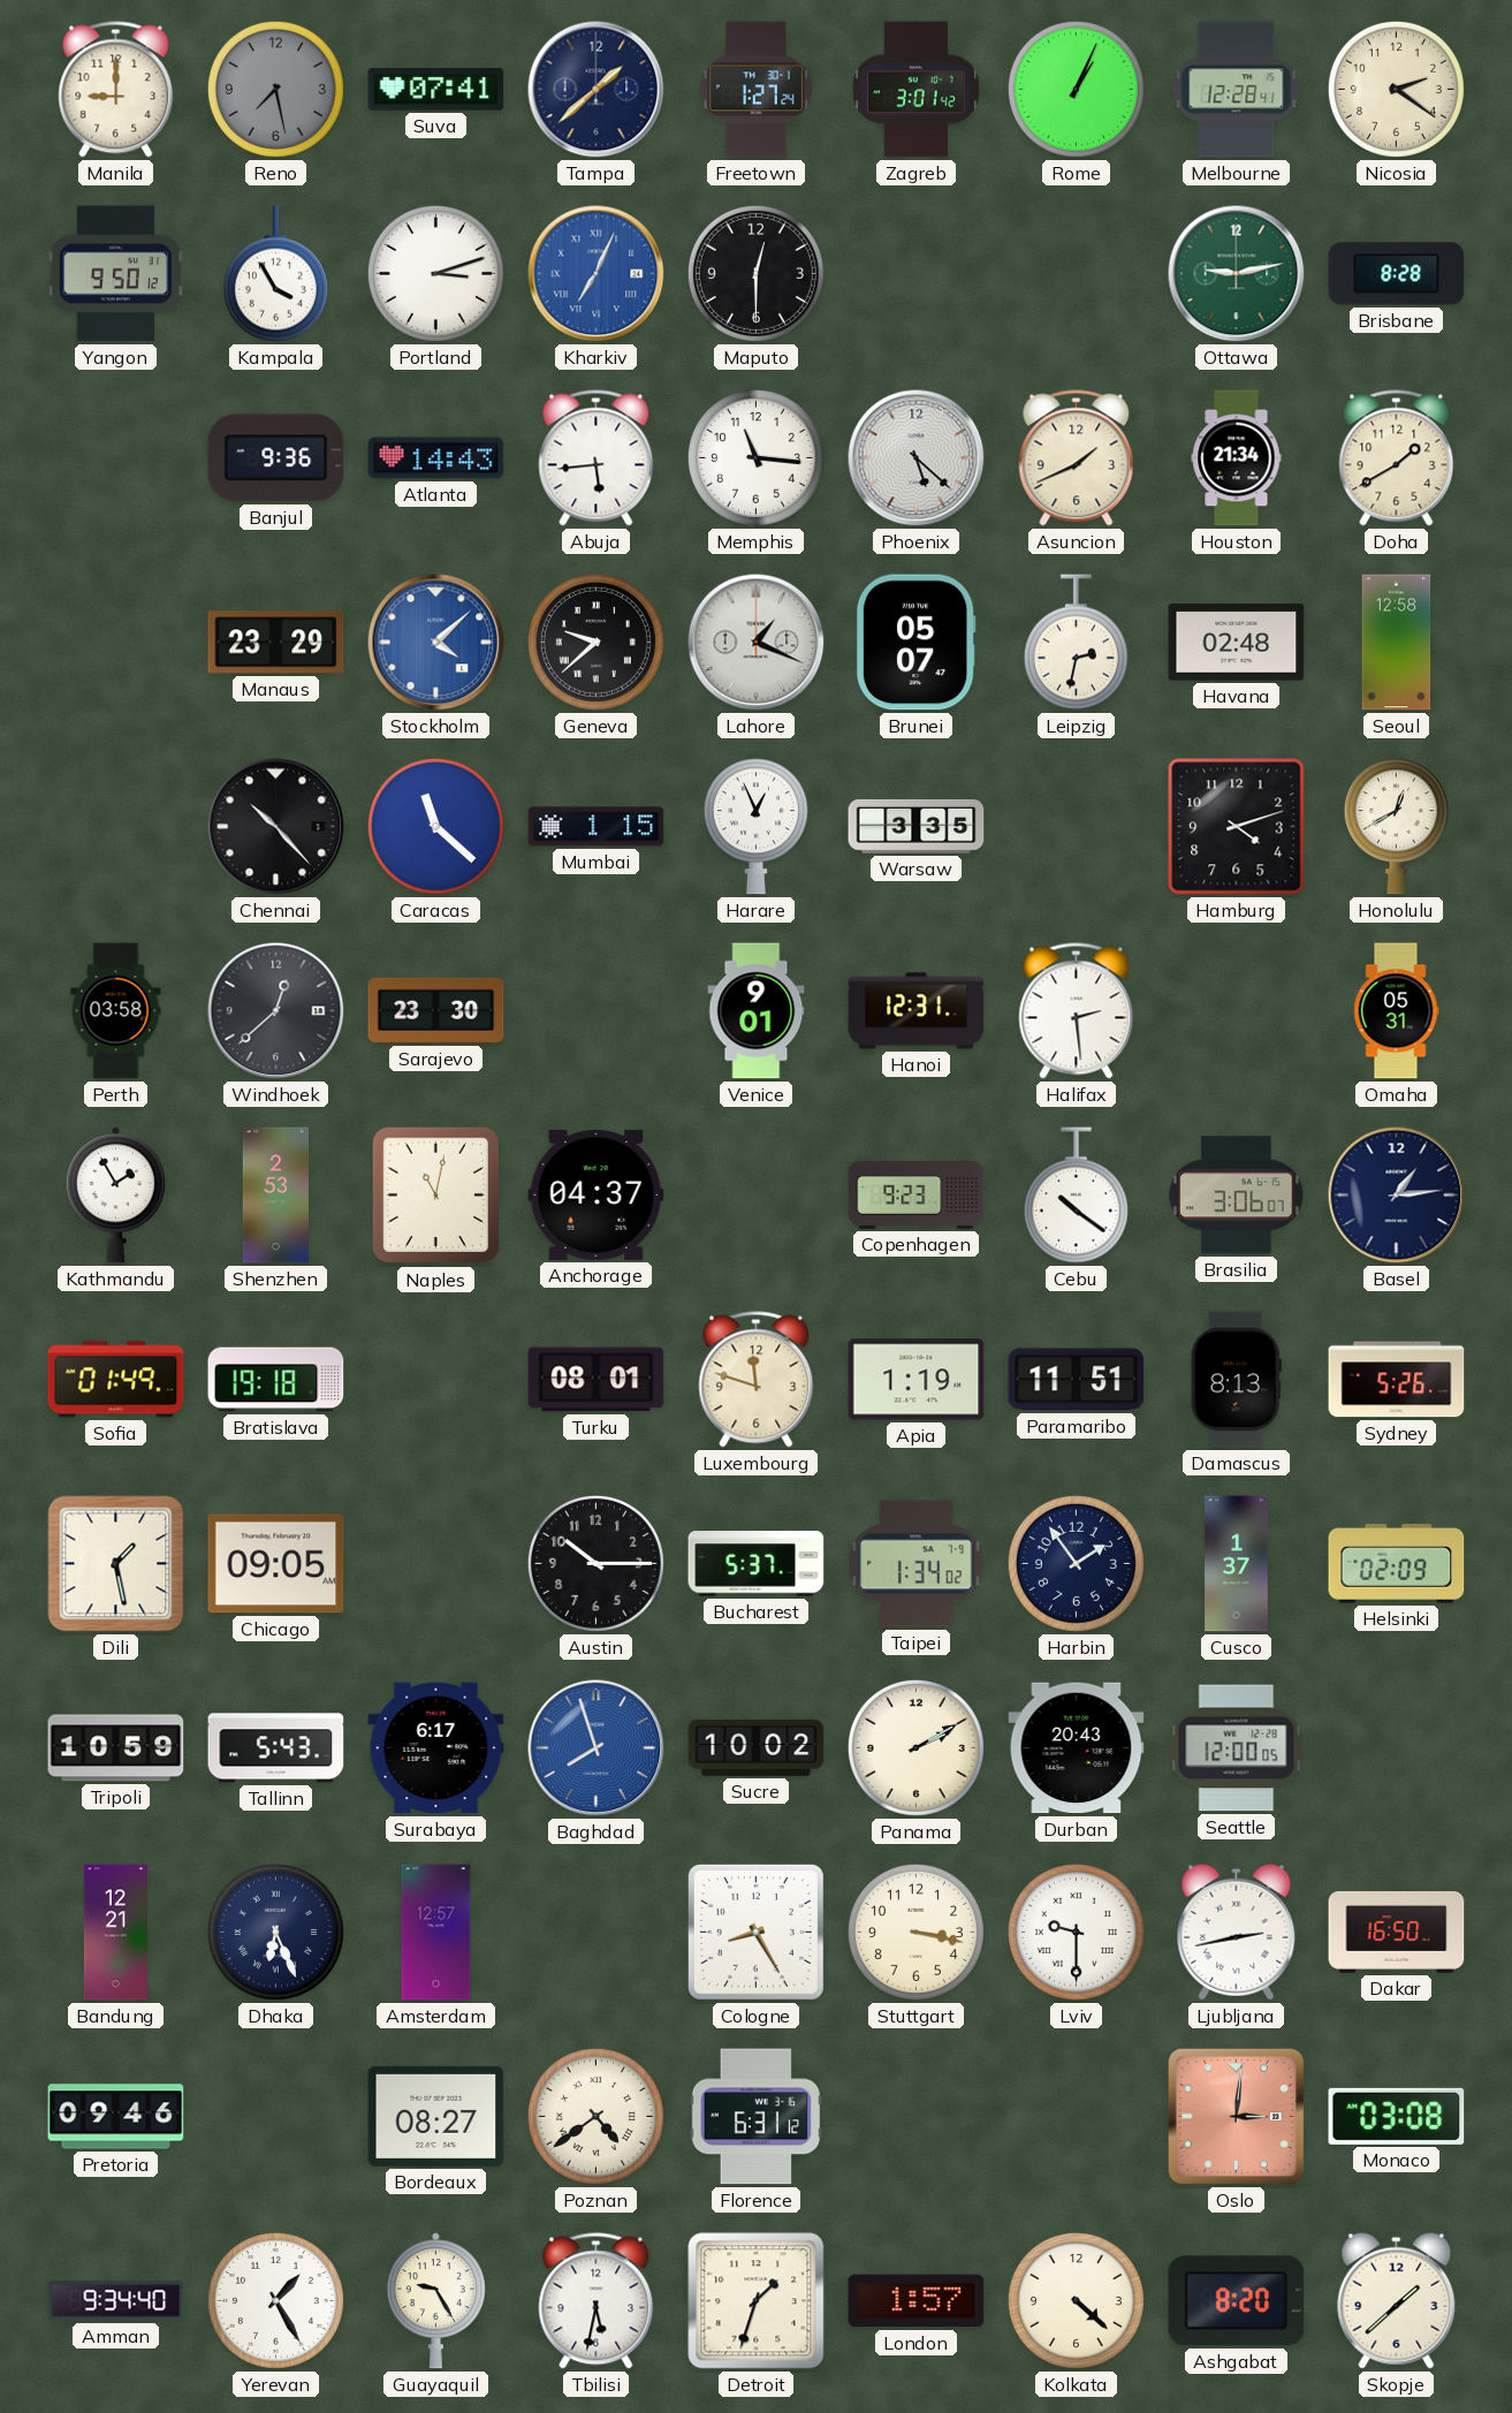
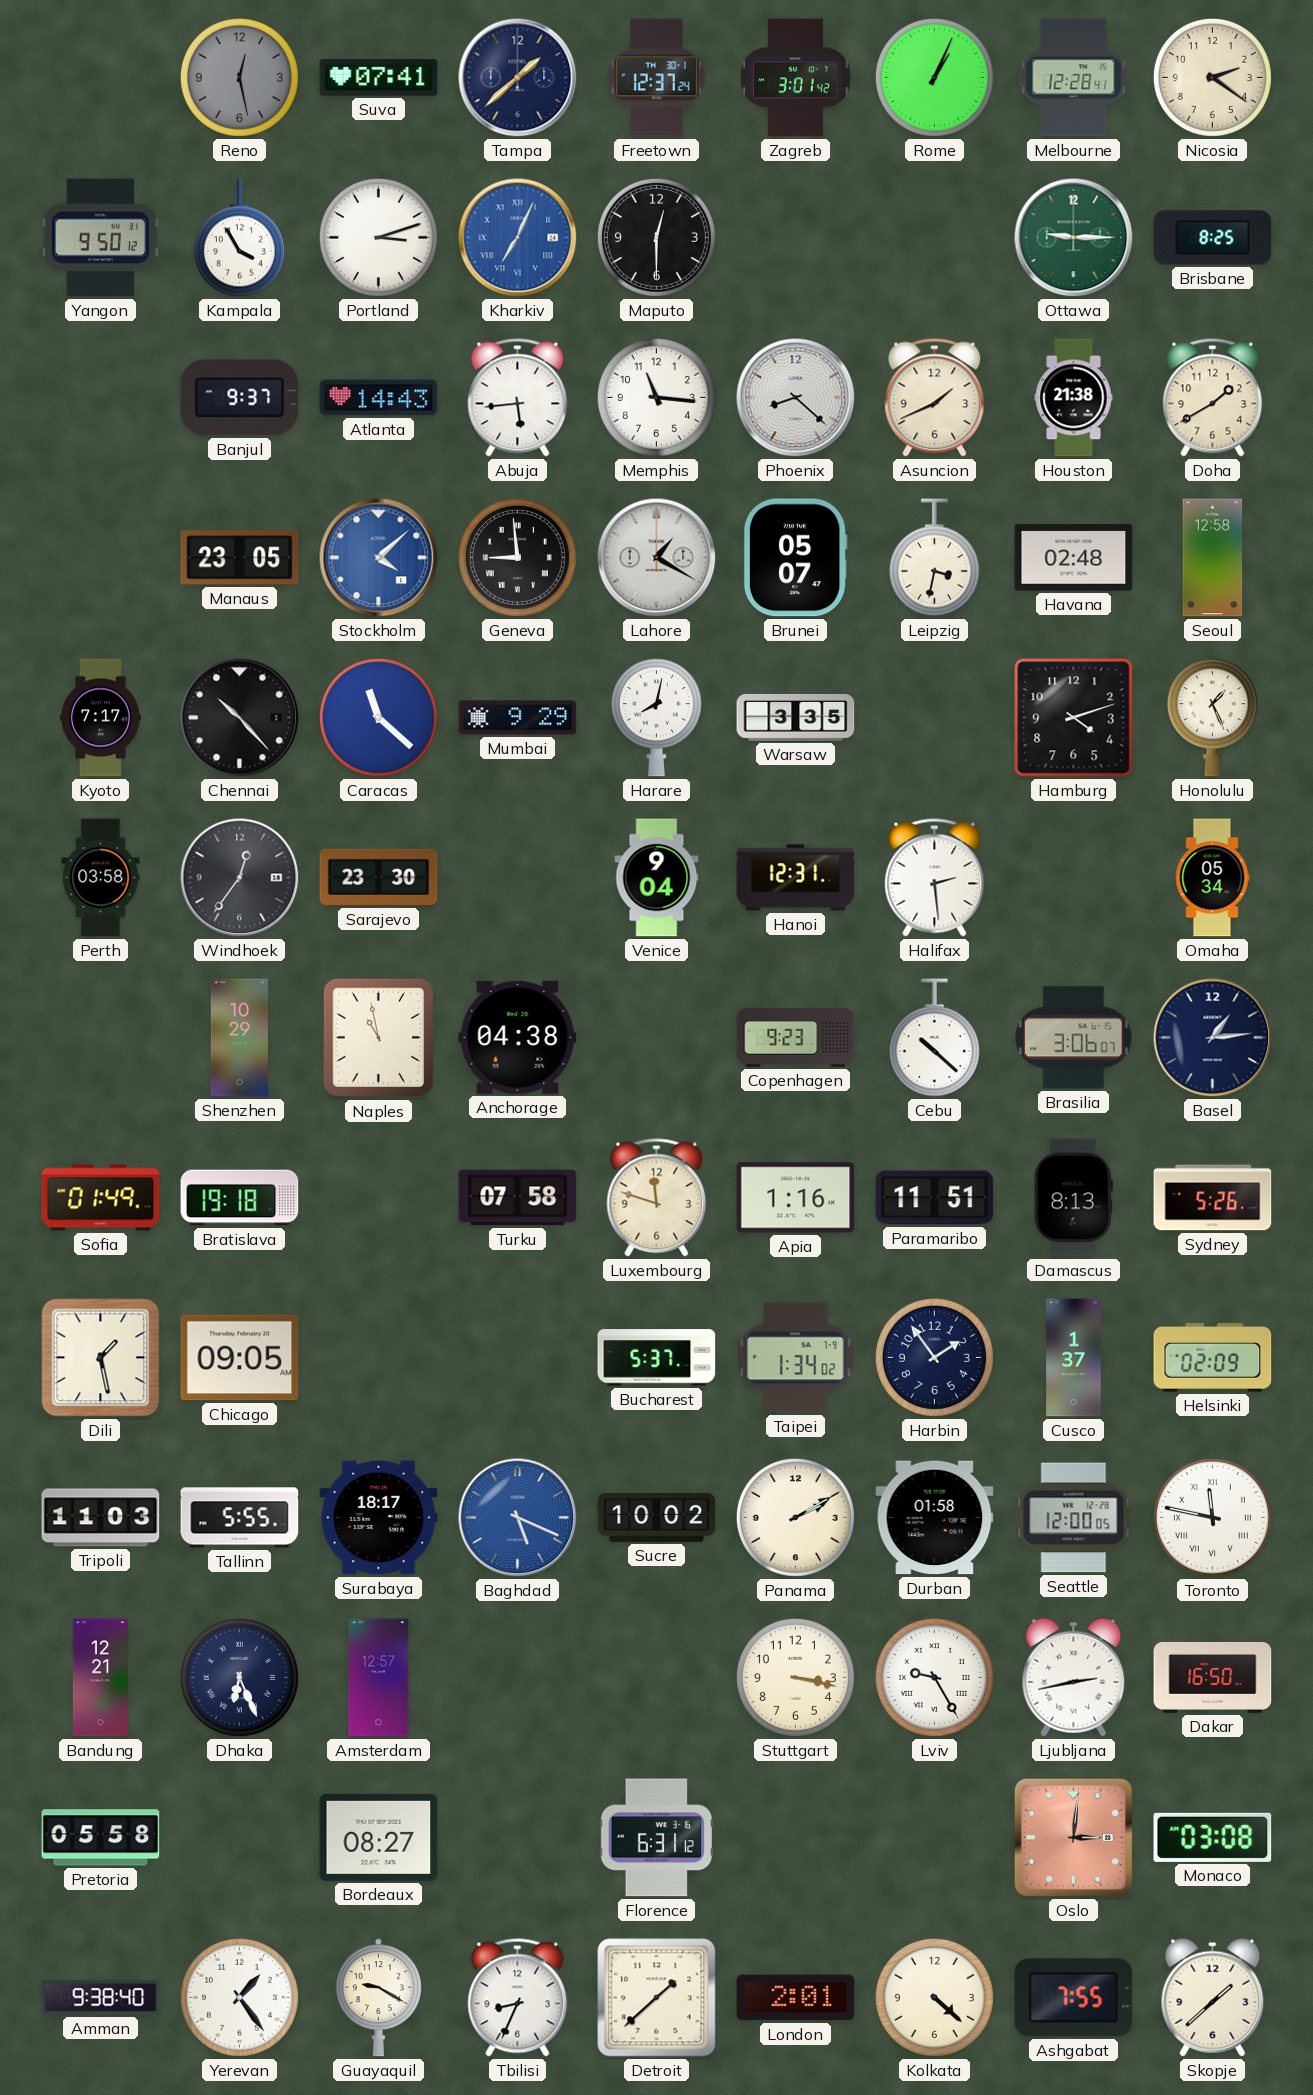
Manila: 9:00 -> none (116, 90)
Reno: 7:28 -> 12:28 (239, 77)
Freetown: 1:27 -> 12:37 (657, 78)
Ottawa: 9:13 -> 9:15 (1074, 238)
Brisbane: 8:28 -> 8:25 (1213, 238)
Banjul: 9:36 -> 9:37 (240, 398)
Phoenix: 5:22 -> 8:22 (796, 398)
Houston: 21:34 -> 21:38 (1074, 398)
Manaus: 23:29 -> 23:05 (240, 558)
Geneva: 9:38 -> 8:59 (517, 557)
Lahore: 1:19 -> 1:20 (657, 558)
Leipzig: 2:32 -> 3:32 (934, 558)
Kyoto: none -> 7:17 (100, 718)
Mumbai: 1:15 -> 9:29 (518, 718)
Harare: 12:56 -> 8:02 (656, 718)
Honolulu: 12:40 -> 1:26 (1212, 718)
Windhoek: 12:38 -> 12:36 (240, 878)
Venice: 9:01 -> 9:04 (657, 878)
Omaha: 05:31 -> 05:34 (1212, 878)
Kathmandu: 1:55 -> none (115, 1196)
Shenzhen: 2:53 -> 10:29 (239, 1038)
Naples: 11:02 -> 10:58 (378, 1038)
Anchorage: 04:37 -> 04:38 (518, 1037)
Cebu: 10:21 -> 10:22 (934, 1038)
Turku: 08:01 -> 07:58 (518, 1198)
Apia: 1:19 -> 1:16 (796, 1198)
Austin: 10:15 -> none (595, 1563)
Tripoli: 10:59 -> 11:03 (101, 1518)
Tallinn: 5:43 -> 5:55 (240, 1518)
Surabaya: 6:17 -> 18:17 (379, 1518)
Baghdad: 7:57 -> 5:19 (518, 1518)
Durban: 20:43 -> 01:58 (935, 1518)
Toronto: none -> 11:47 (1212, 1517)
Cologne: 8:25 -> none (755, 1932)
Lviv: 9:30 -> 9:25 (934, 1677)
Pretoria: 09:46 -> 05:58 (101, 1838)
Poznan: 4:39 -> none (595, 2116)
Amman: 9:34 -> 9:38 (101, 1998)
Yerevan: 1:25 -> 1:24 (239, 1997)
Guayaquil: 9:25 -> 9:20 (378, 1998)
Tbilisi: 5:32 -> 8:34 (518, 1998)
Detroit: 1:33 -> 1:38 (657, 1998)
London: 1:57 -> 2:01 (796, 1998)
Ashgabat: 8:20 -> 7:55 (1074, 1998)
